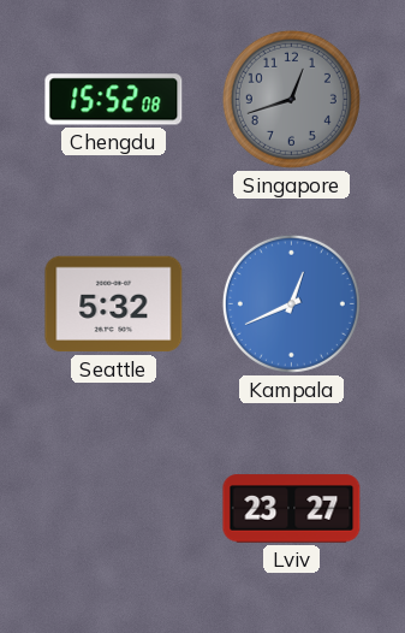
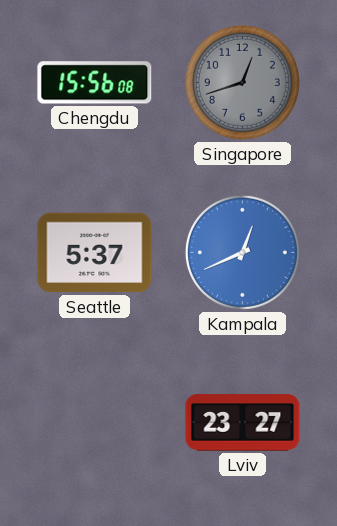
Chengdu: 15:52 -> 15:56 (95, 83)
Seattle: 5:32 -> 5:37 (95, 253)
